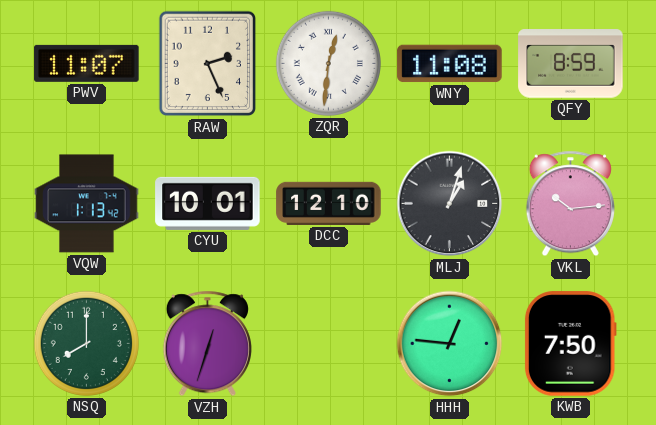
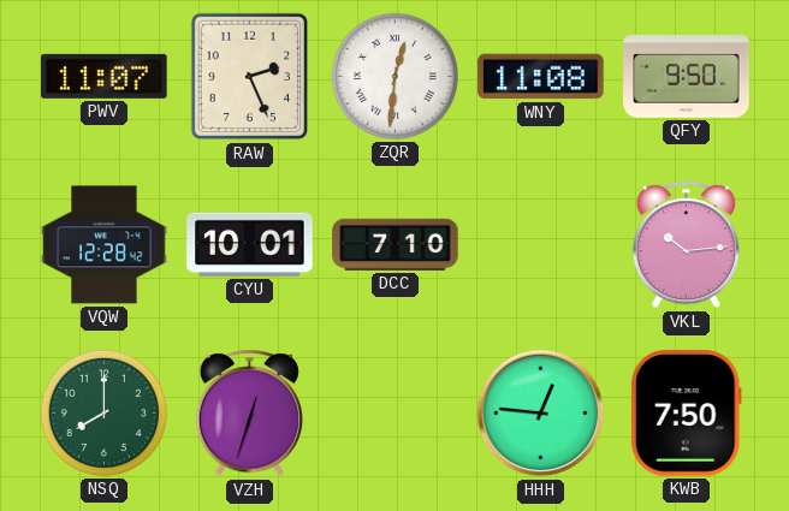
QFY: 8:59 -> 9:50 (687, 77)
VQW: 1:13 -> 12:28 (105, 245)
DCC: 12:10 -> 7:10 (396, 244)
MLJ: 1:03 -> none (450, 204)
